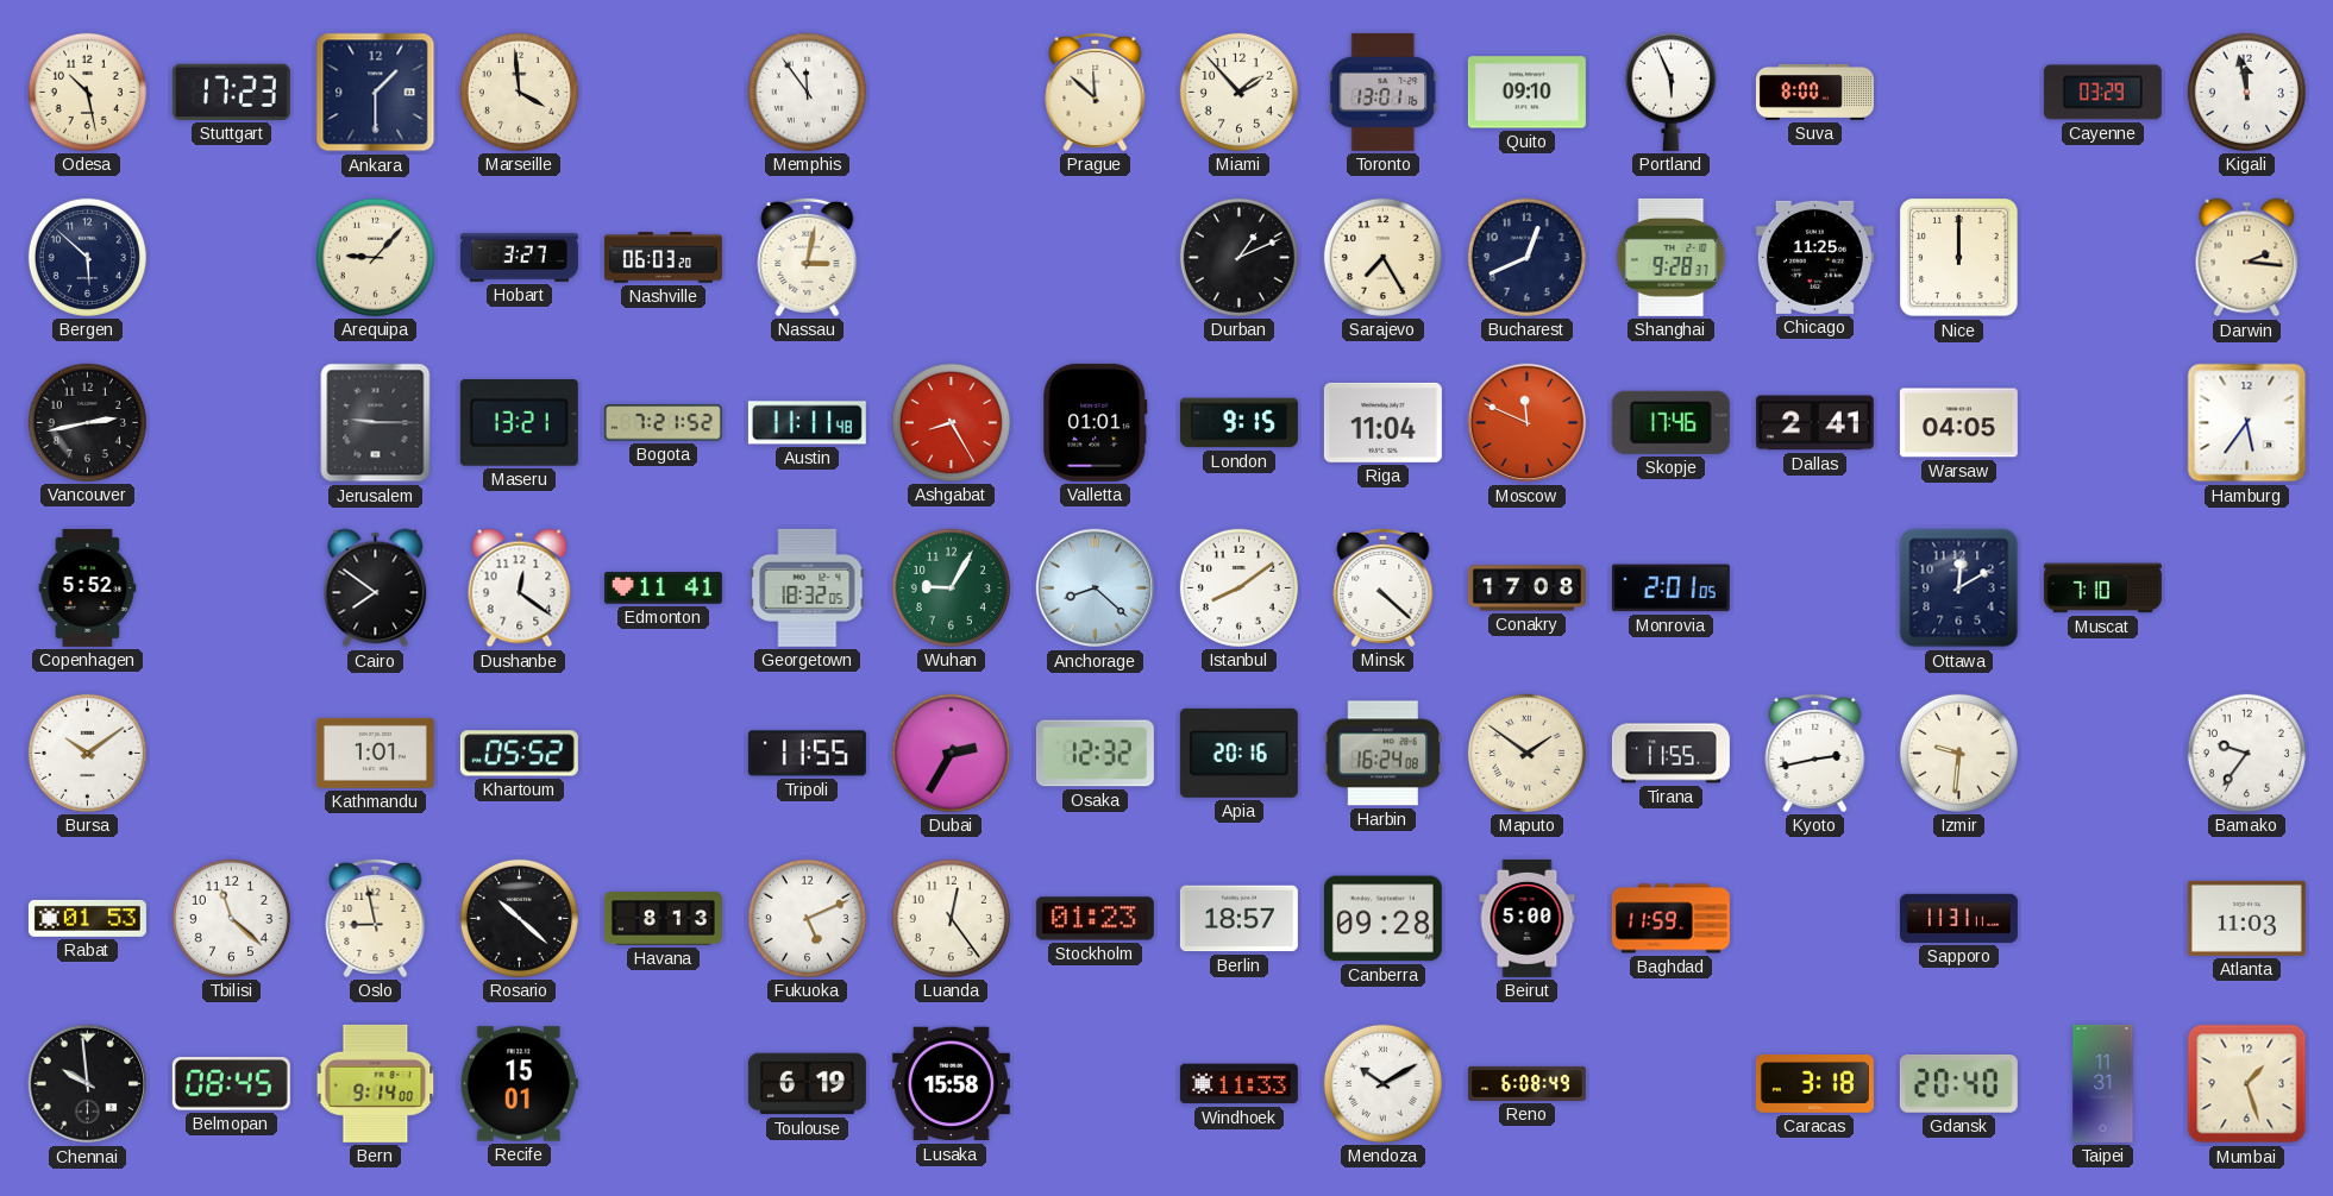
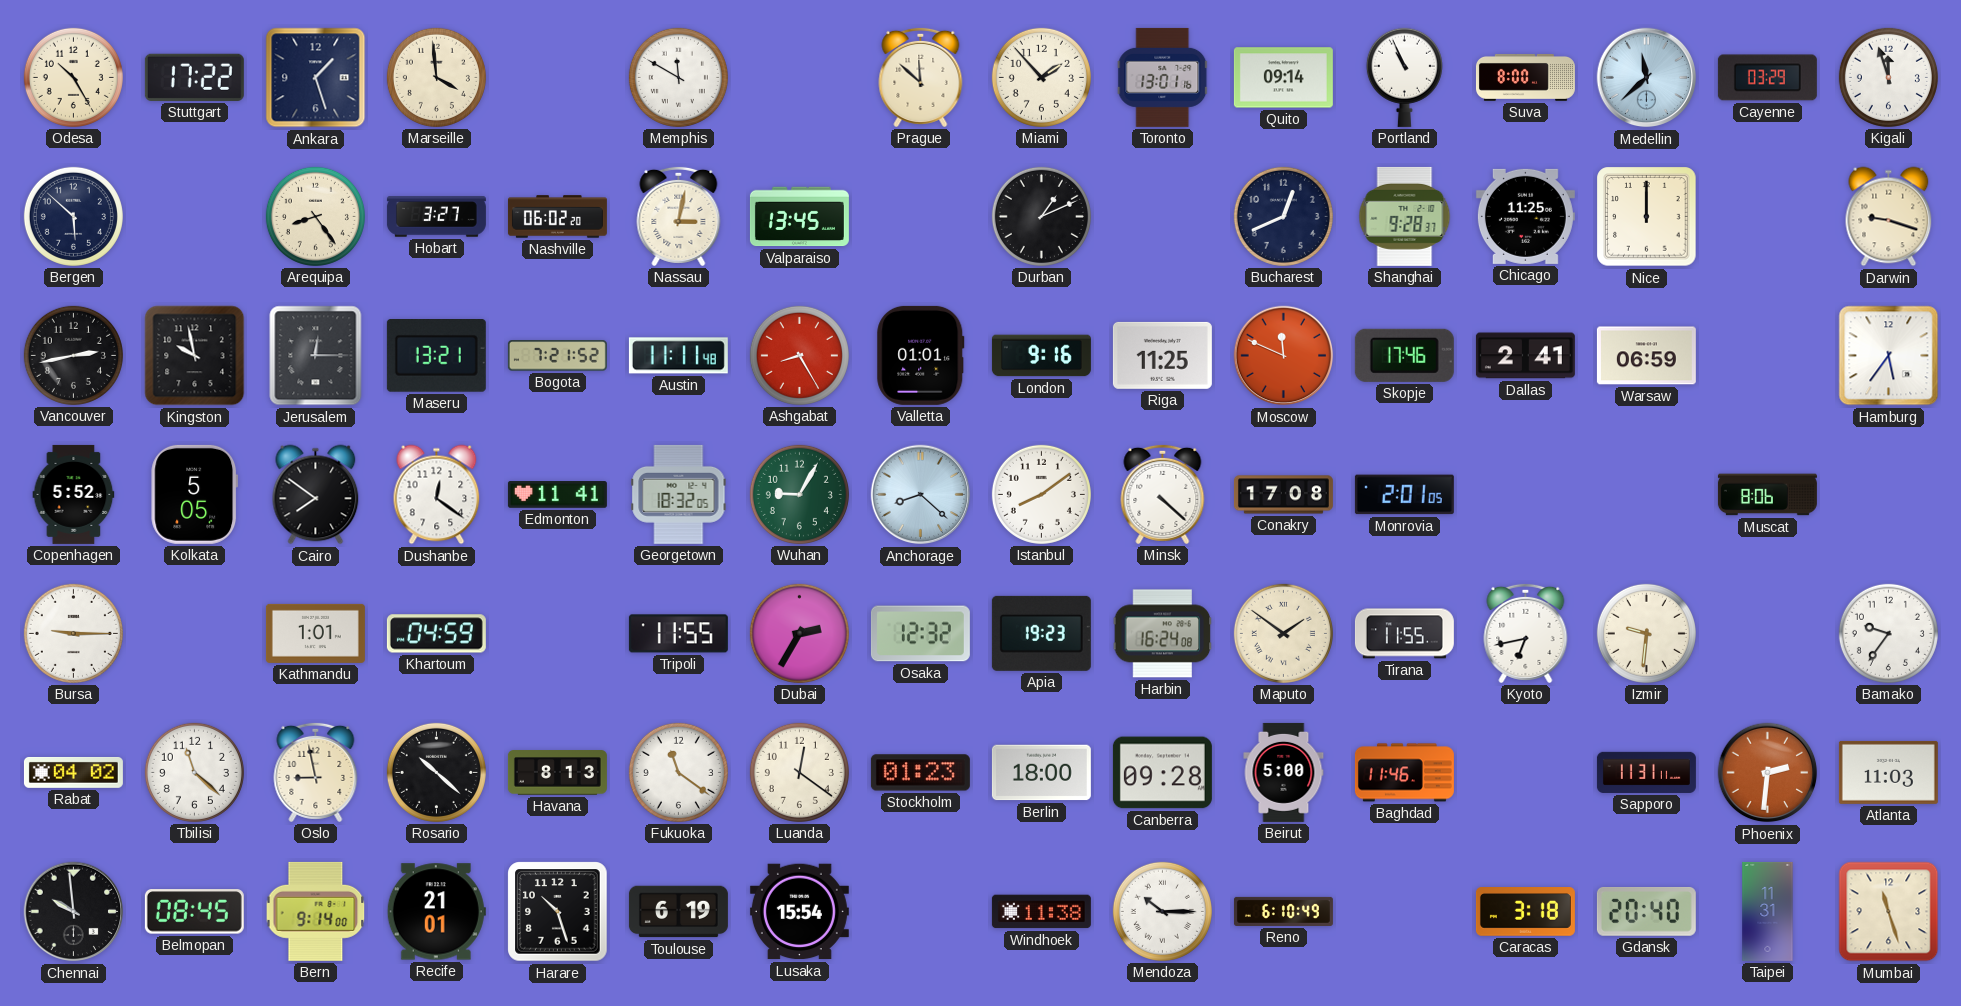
Odesa: 10:28 -> 10:25 (73, 77)
Stuttgart: 17:23 -> 17:22 (194, 77)
Ankara: 1:30 -> 1:27 (316, 78)
Memphis: 11:54 -> 11:50 (678, 77)
Quito: 09:10 -> 09:14 (1283, 78)
Portland: 5:56 -> 10:56 (1404, 77)
Medellin: none -> 11:38 (1647, 78)
Kigali: 11:58 -> 11:57 (1888, 77)
Arequipa: 9:07 -> 8:24 (315, 216)
Nashville: 06:03 -> 06:02 (557, 217)
Valparaiso: none -> 13:45 (799, 217)
Sarajevo: 7:25 -> none (1382, 257)
Darwin: 2:16 -> 9:18 (1889, 217)
Kingston: none -> 9:58 (195, 356)
Jerusalem: 9:15 -> 12:15 (316, 356)
London: 9:15 -> 9:16 (1041, 356)
Riga: 11:04 -> 11:25 (1162, 355)
Warsaw: 04:05 -> 06:59 (1646, 356)
Kolkata: none -> 5:05 (195, 494)
Ottawa: 12:10 -> none (1959, 588)
Muscat: 7:10 -> 8:06 (1767, 495)
Bursa: 10:09 -> 9:15 (73, 633)
Khartoum: 05:52 -> 04:59 (436, 634)
Apia: 20:16 -> 19:23 (1041, 633)
Kyoto: 2:43 -> 6:43 (1526, 633)
Rabat: 01:53 -> 04:02 (73, 772)
Fukuoka: 5:11 -> 11:21 (678, 772)
Luanda: 12:24 -> 12:21 (799, 772)
Berlin: 18:57 -> 18:00 (1041, 773)
Baghdad: 11:59 -> 11:46 (1404, 773)
Phoenix: none -> 2:31 (1768, 773)
Recife: 15:01 -> 21:01 (436, 912)
Harare: none -> 10:27 (558, 912)
Lusaka: 15:58 -> 15:54 (799, 912)
Windhoek: 11:33 -> 11:38 (1041, 912)
Mendoza: 10:10 -> 10:15 (1162, 911)
Reno: 6:08 -> 6:10 (1283, 911)
Mumbai: 1:27 -> 11:27 (1889, 912)
